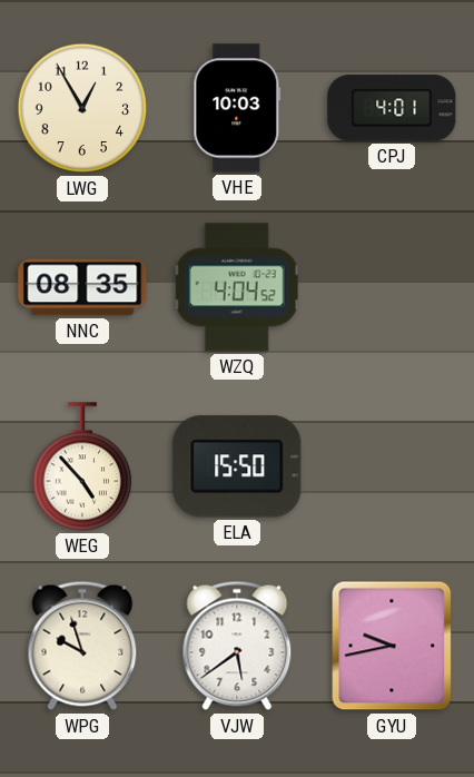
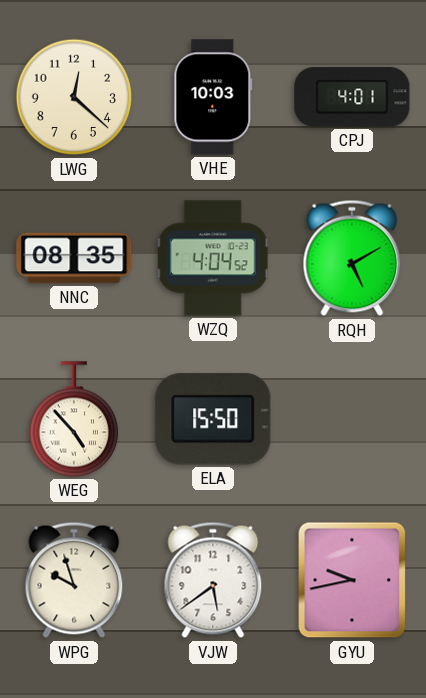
LWG: 12:55 -> 12:22 (74, 97)
RQH: none -> 5:10 (352, 258)
